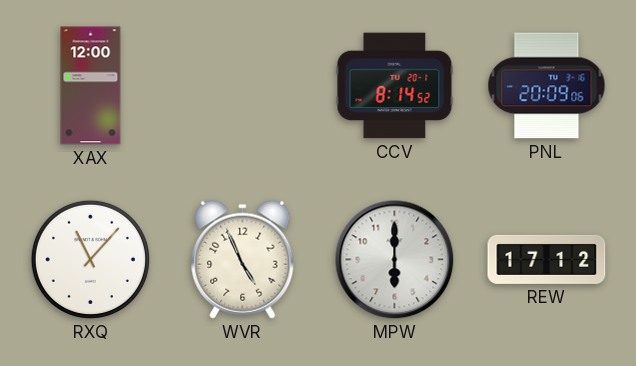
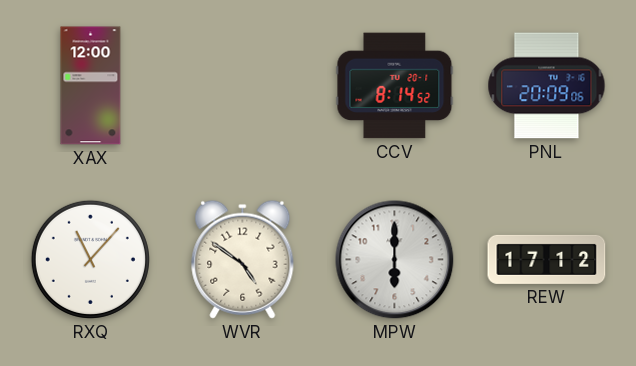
WVR: 4:56 -> 4:51 (243, 259)
